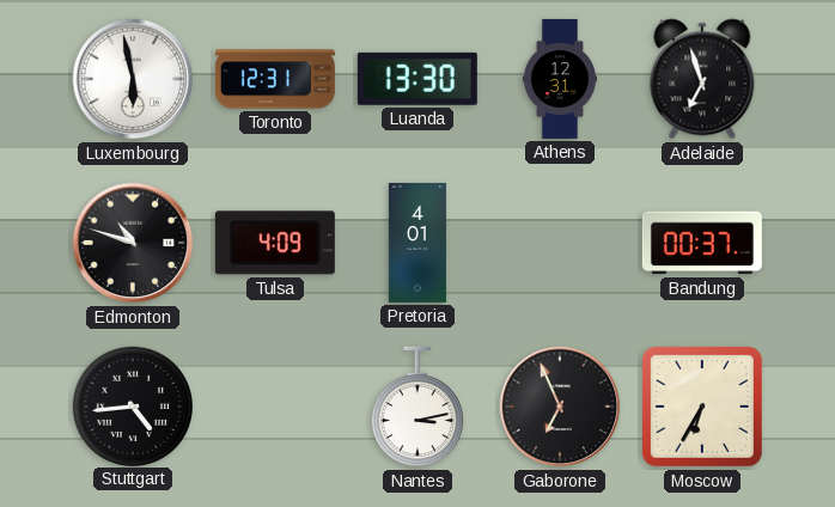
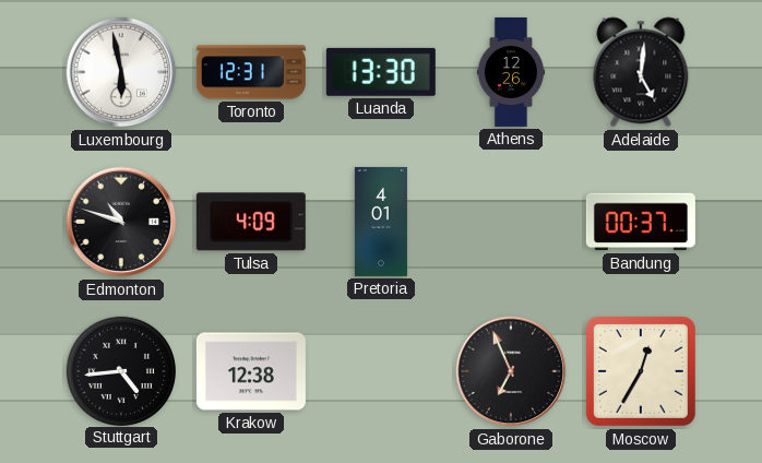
Athens: 12:31 -> 12:26 (510, 72)
Adelaide: 6:57 -> 5:01 (641, 72)
Krakow: none -> 12:38 (251, 371)
Nantes: 3:13 -> none (417, 407)
Moscow: 6:35 -> 12:35 (641, 371)
